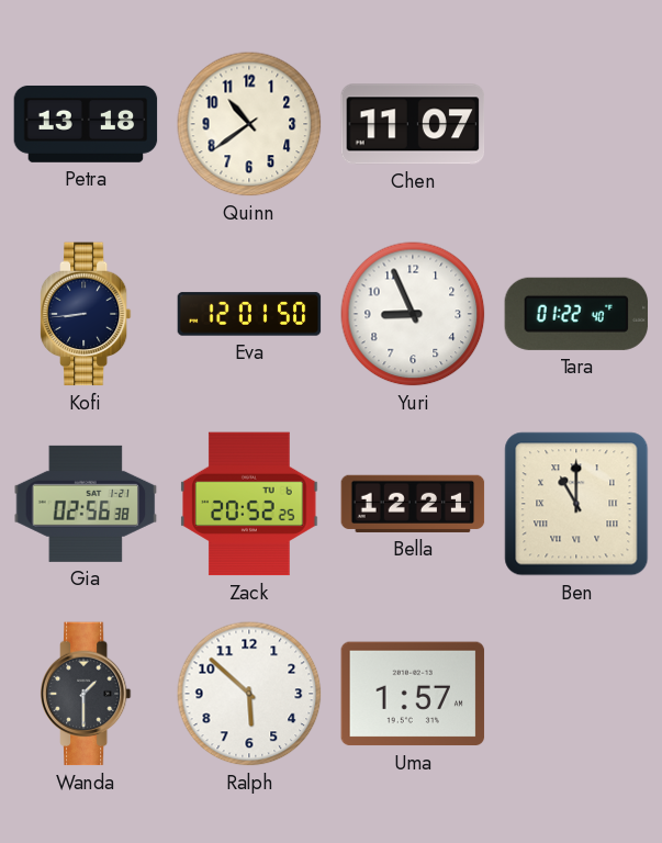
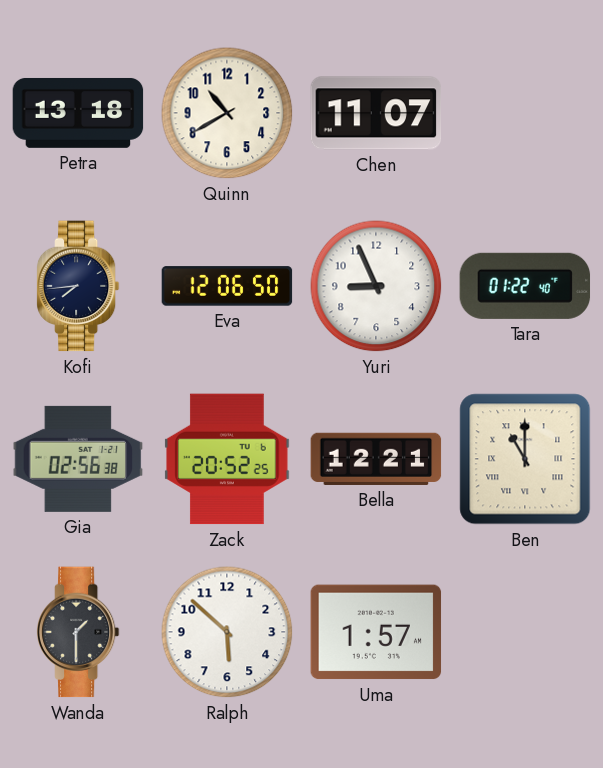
Quinn: 10:39 -> 10:40 (227, 113)
Kofi: 8:44 -> 7:44 (78, 286)
Eva: 12:01 -> 12:06 (227, 286)
